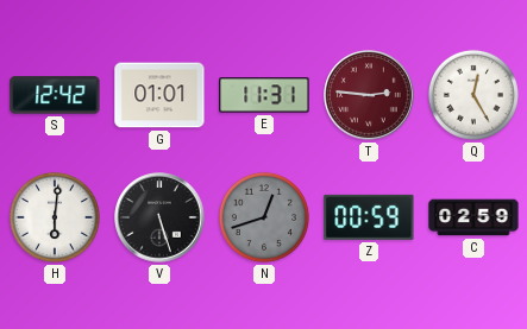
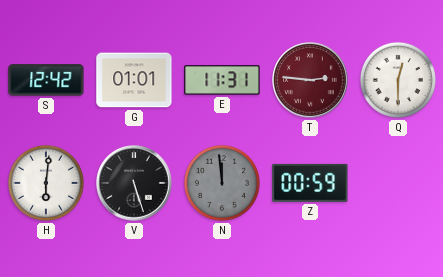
Q: 12:25 -> 12:30 (398, 80)
N: 12:42 -> 11:59 (222, 183)
C: 02:59 -> none (473, 217)
